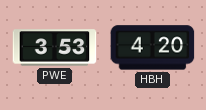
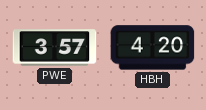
PWE: 3:53 -> 3:57 (55, 48)
